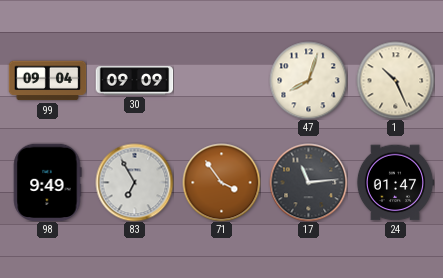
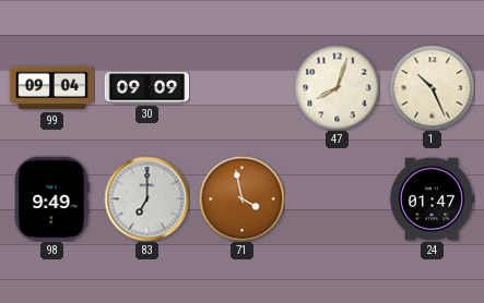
83: 6:55 -> 7:00 (146, 198)
71: 3:54 -> 3:58 (241, 198)
17: 11:14 -> none (308, 182)
